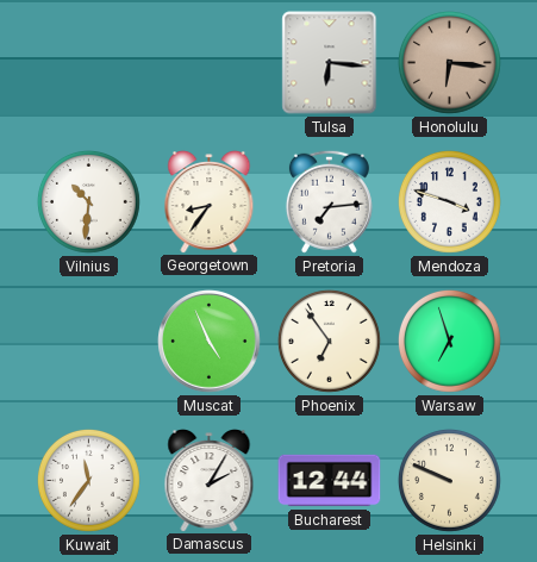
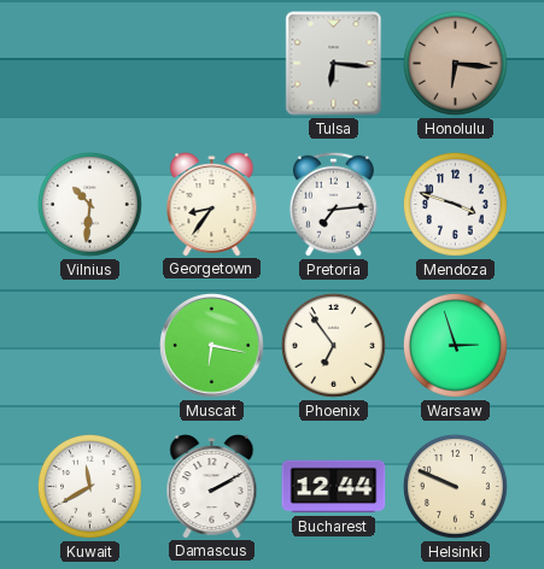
Muscat: 4:56 -> 6:17 (212, 346)
Warsaw: 6:57 -> 2:57 (455, 345)
Kuwait: 11:36 -> 11:40 (89, 486)
Damascus: 2:05 -> 2:10 (212, 487)
